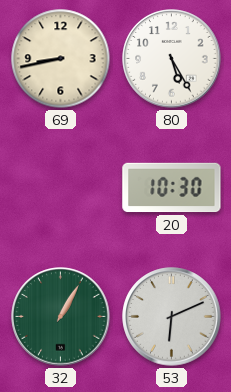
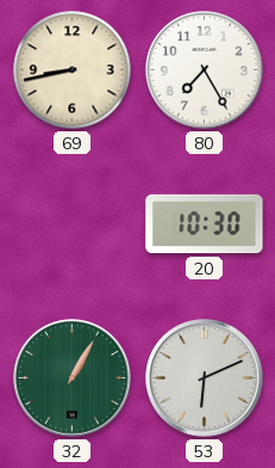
80: 5:25 -> 7:25 (205, 70)
